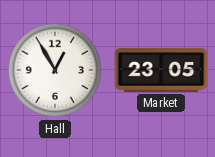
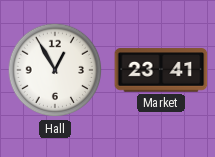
Market: 23:05 -> 23:41 (161, 70)
